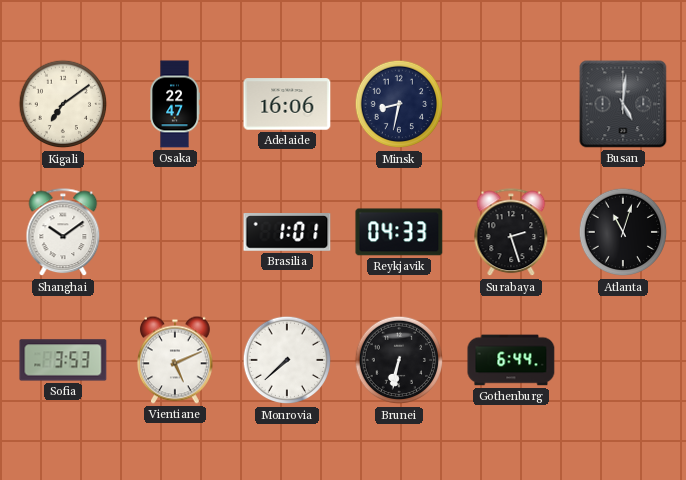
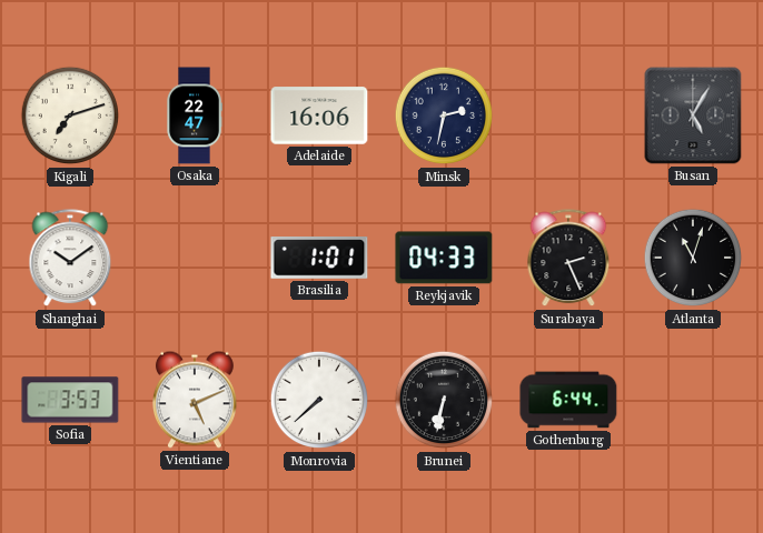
Kigali: 7:09 -> 7:12 (70, 115)
Minsk: 8:32 -> 2:32 (444, 115)
Busan: 5:01 -> 5:05 (693, 115)
Surabaya: 2:27 -> 2:26 (568, 259)
